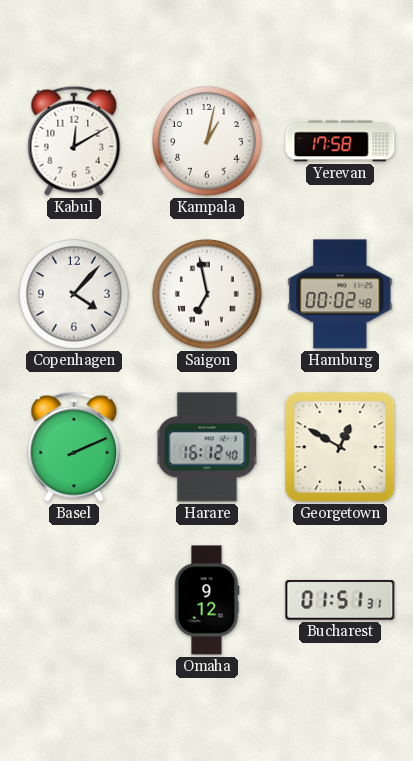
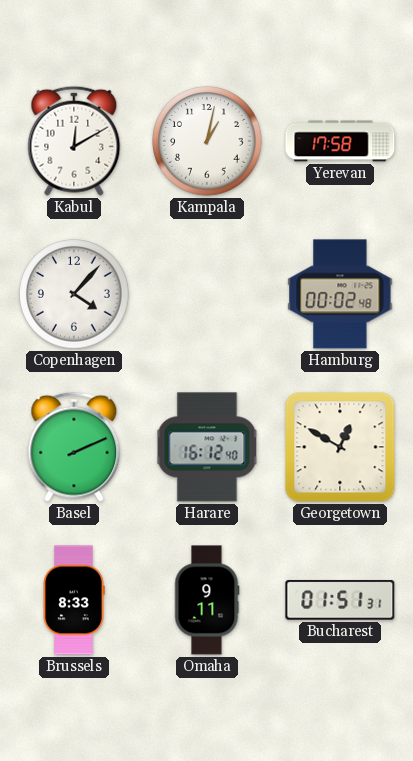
Saigon: 6:58 -> none (207, 294)
Brussels: none -> 8:33 (74, 600)
Omaha: 9:12 -> 9:11 (207, 600)
